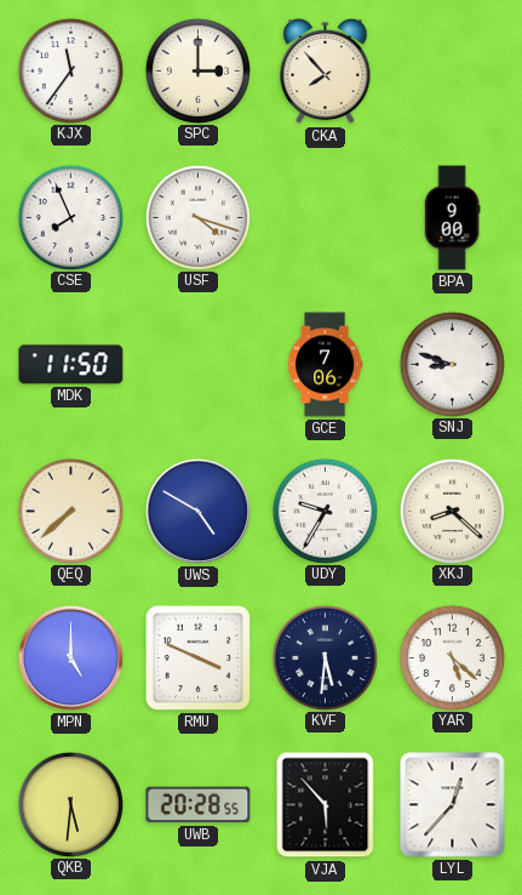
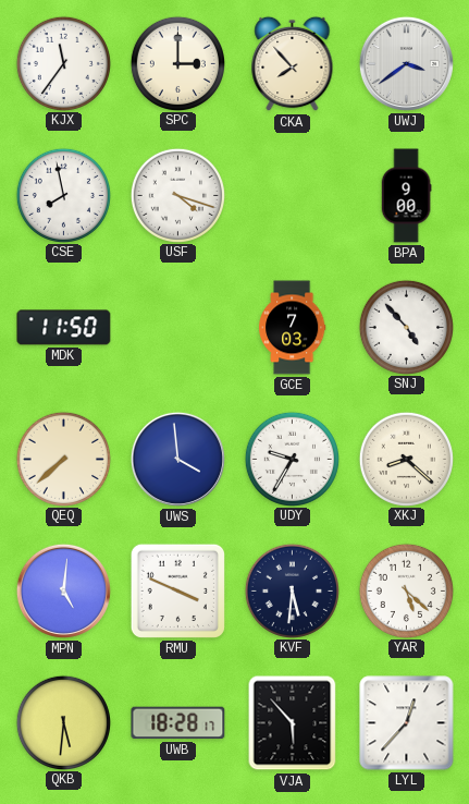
UWJ: none -> 3:39 (406, 63)
CSE: 7:56 -> 7:58 (63, 195)
GCE: 7:06 -> 7:03 (293, 328)
SNJ: 8:48 -> 4:53 (406, 327)
UWS: 4:50 -> 3:59 (177, 459)
MPN: 5:00 -> 5:01 (63, 590)
UWB: 20:28 -> 18:28 (178, 723)
